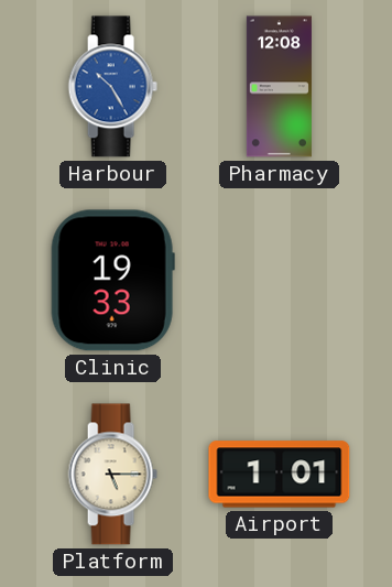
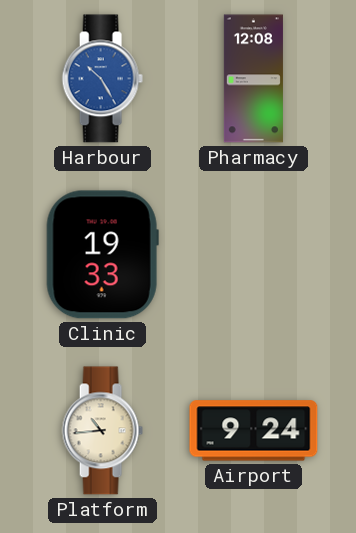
Platform: 5:15 -> 10:44 (102, 431)
Airport: 1:01 -> 9:24 (254, 431)
